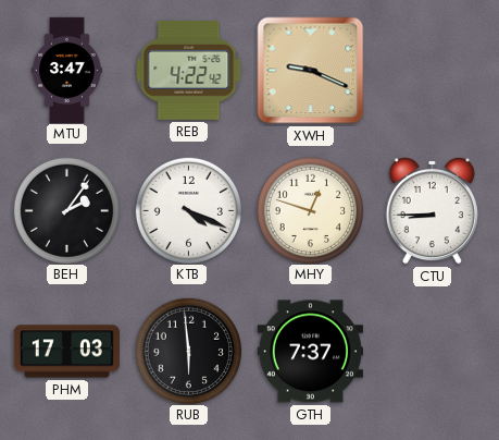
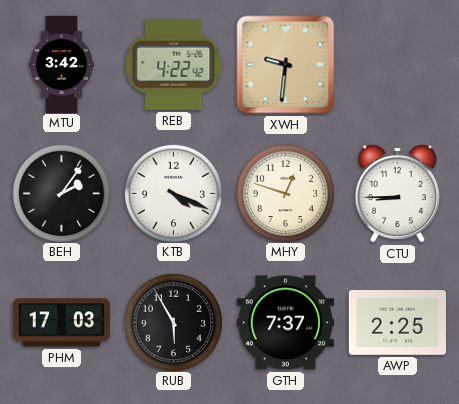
MTU: 3:47 -> 3:42 (62, 64)
XWH: 9:19 -> 9:31 (286, 65)
RUB: 5:59 -> 5:55 (173, 322)
AWP: none -> 2:25 (397, 323)
